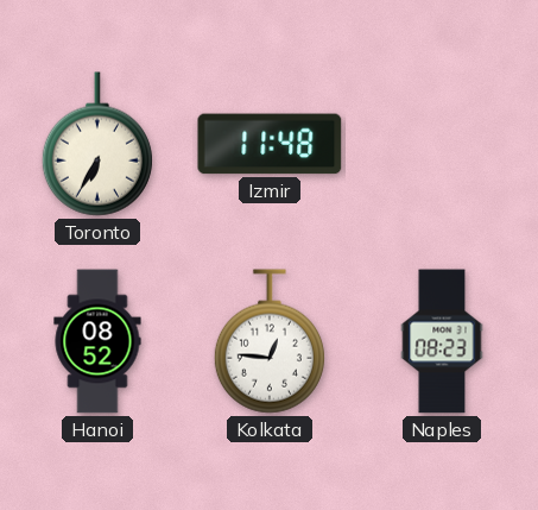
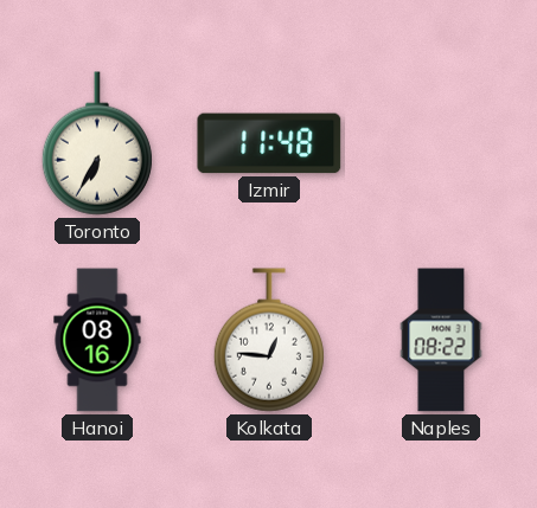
Hanoi: 08:52 -> 08:16 (97, 340)
Naples: 08:23 -> 08:22 (441, 340)
